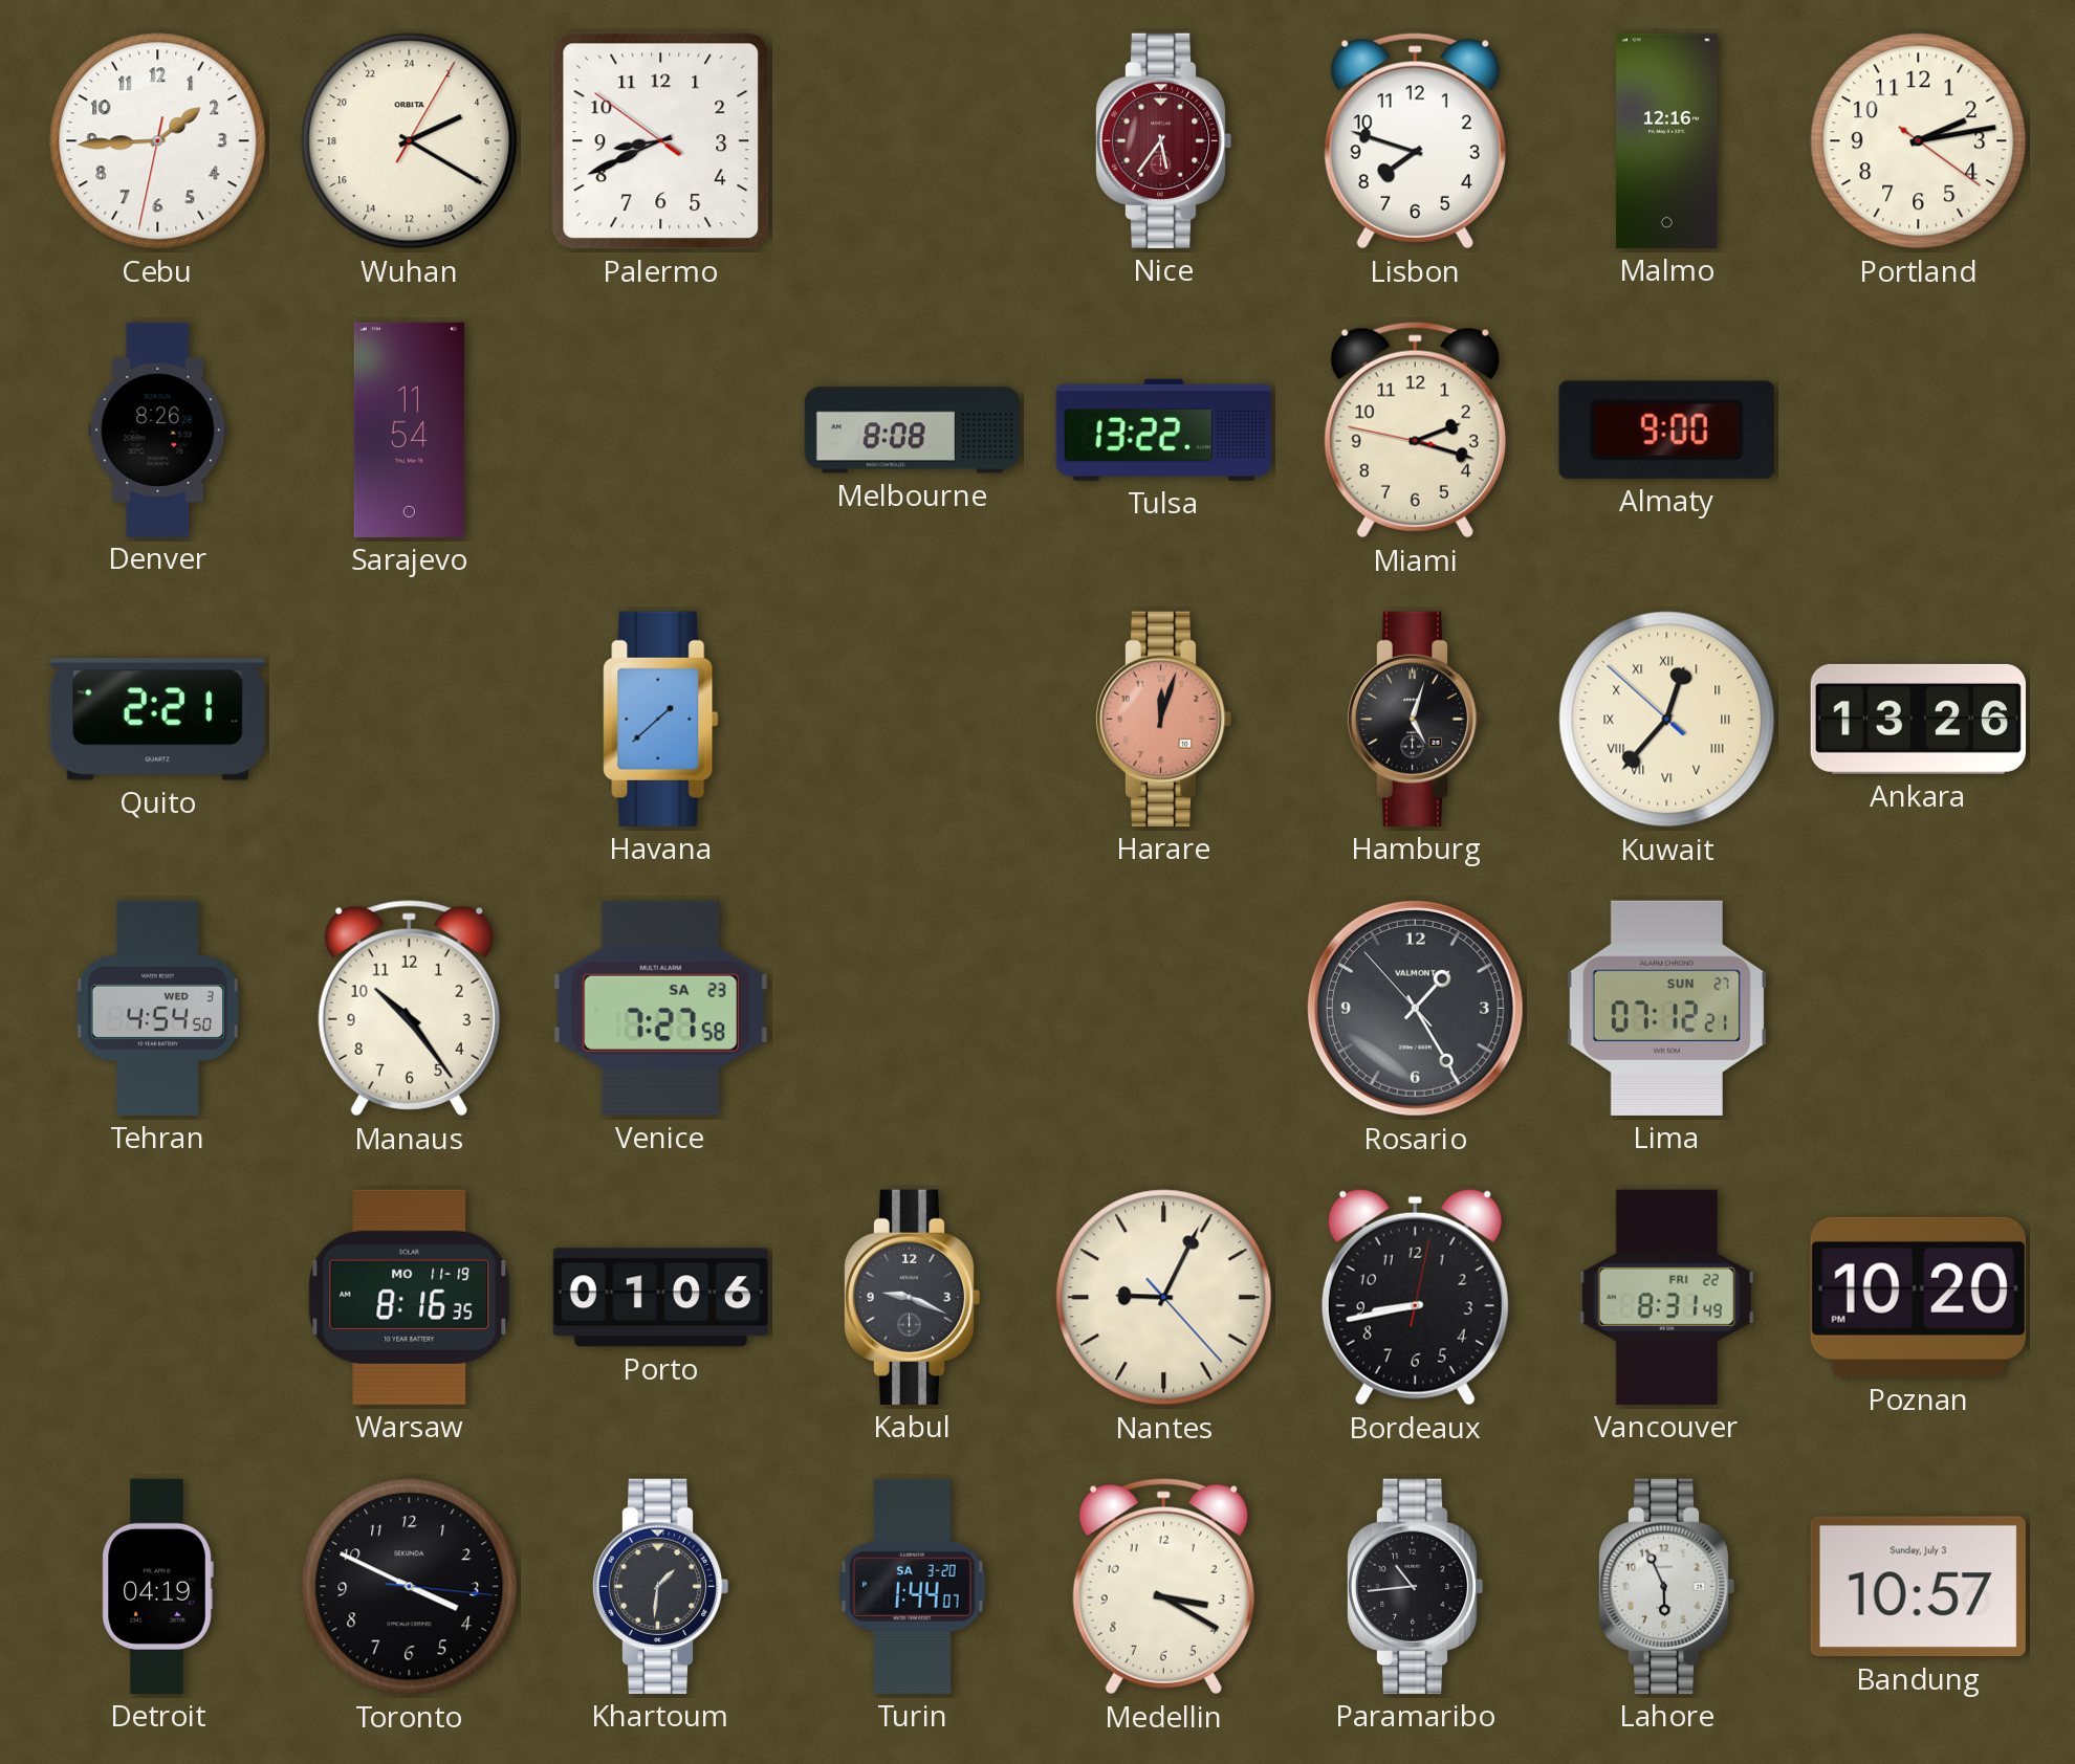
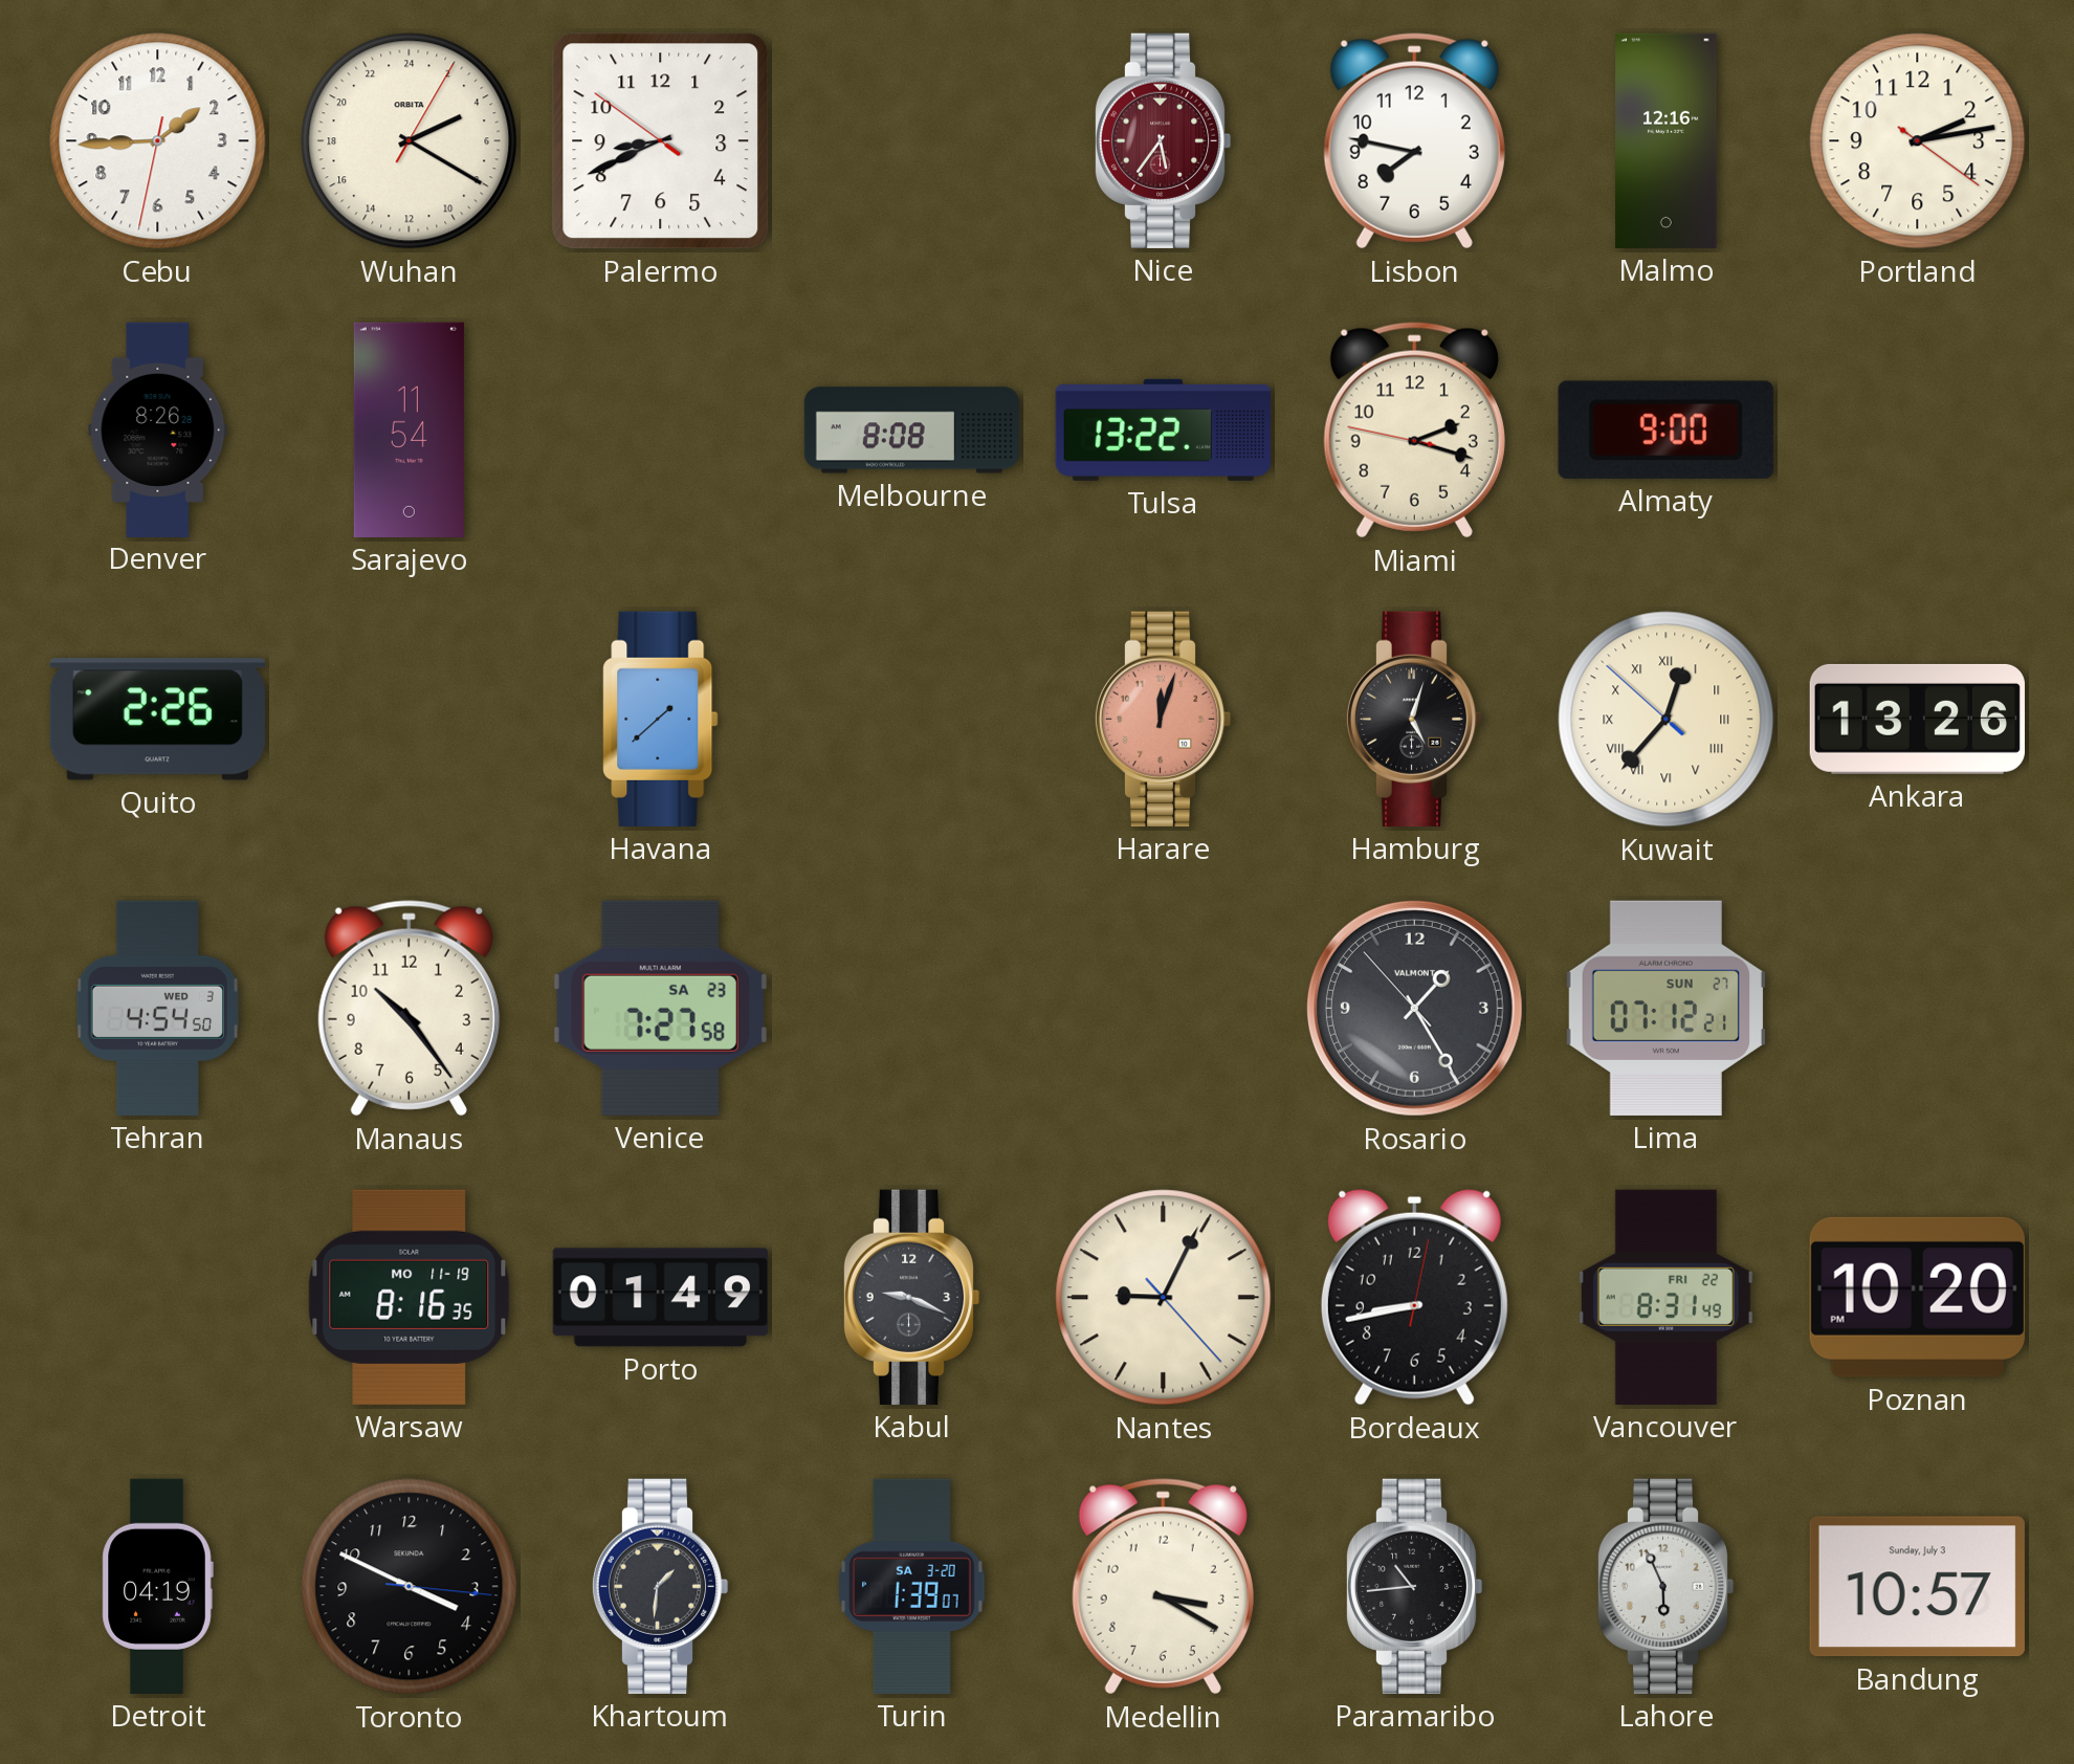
Lisbon: 7:48 -> 7:47 (1414, 141)
Quito: 2:21 -> 2:26 (157, 720)
Porto: 01:06 -> 01:49 (660, 1298)
Turin: 1:44 -> 1:39 (912, 1586)
